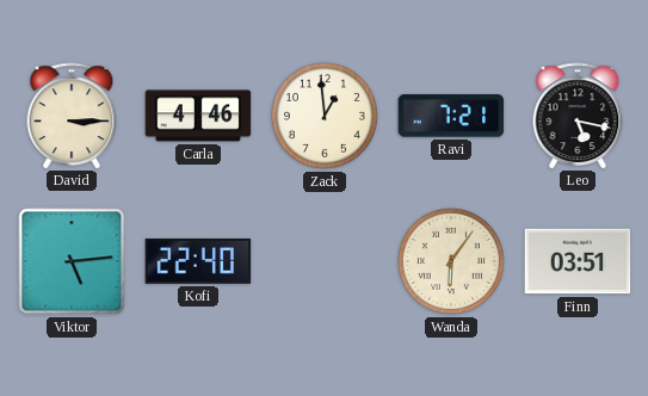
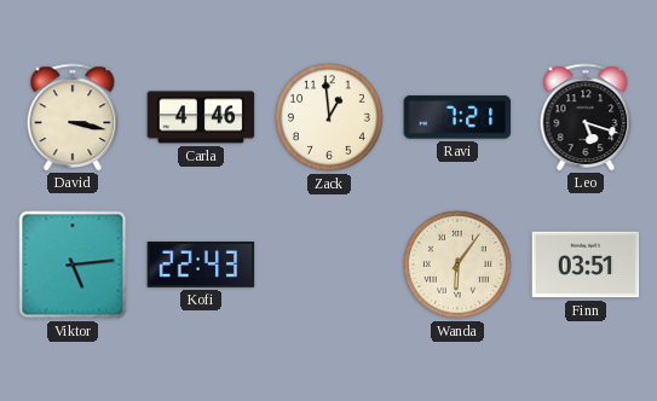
David: 3:15 -> 3:17 (73, 117)
Leo: 5:17 -> 5:18 (586, 117)
Kofi: 22:40 -> 22:43 (201, 266)
